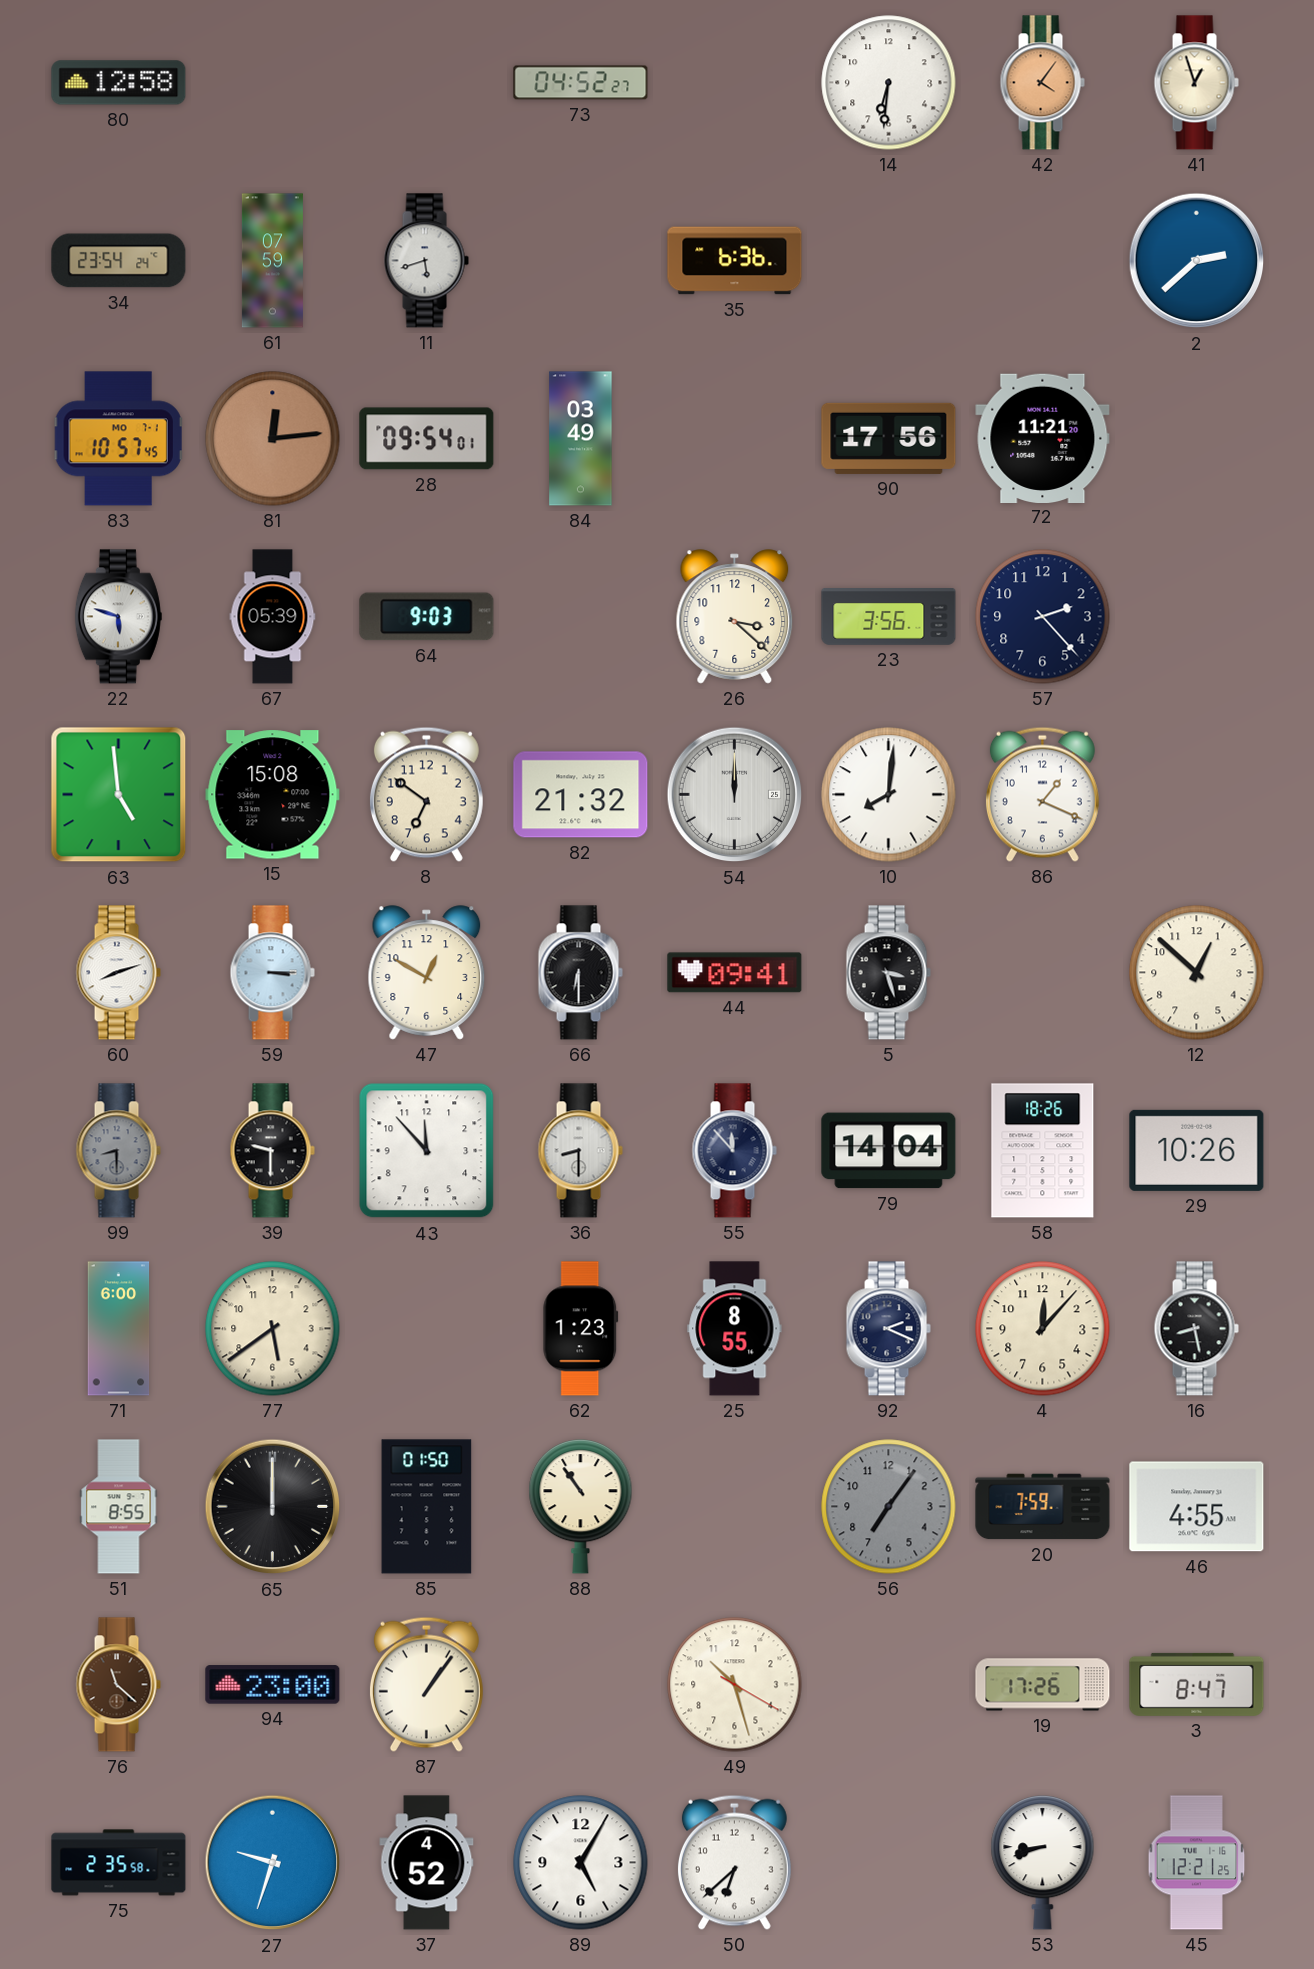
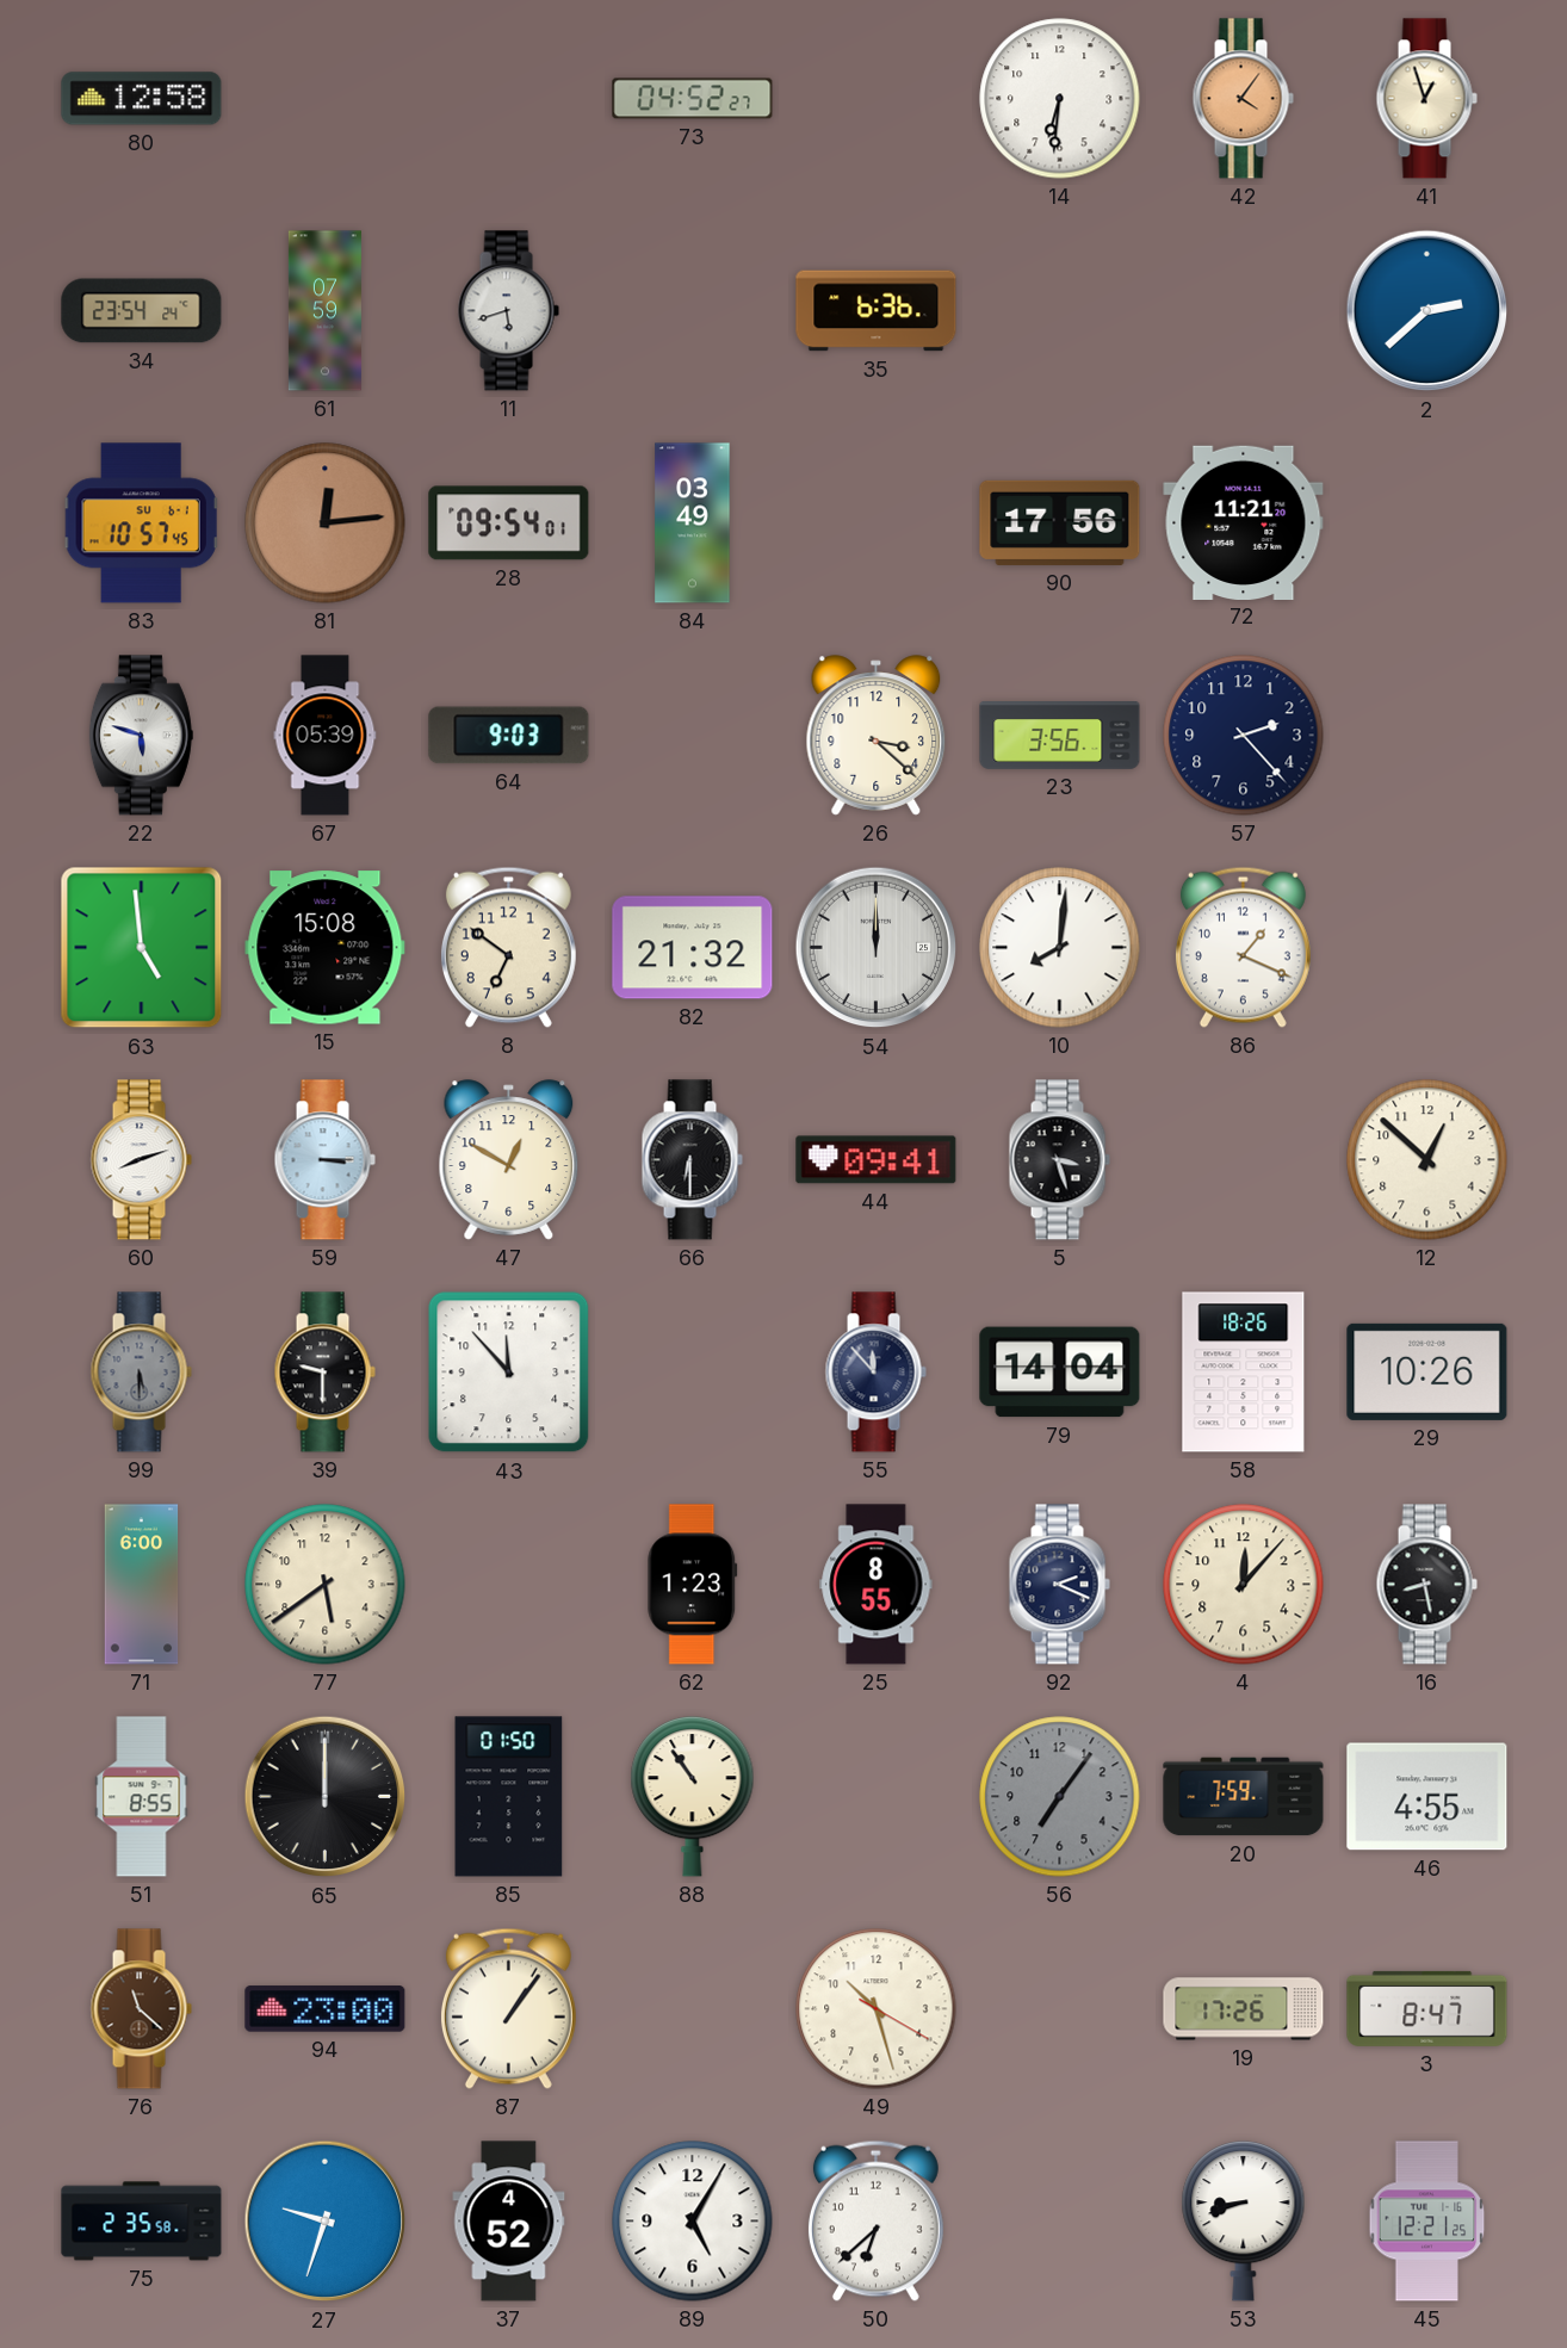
83 date: MO 7-1 -> SU 6-1 (142, 524)
99: 8:30 -> 5:30 (141, 1373)
36: 8:30 -> none (580, 1151)
